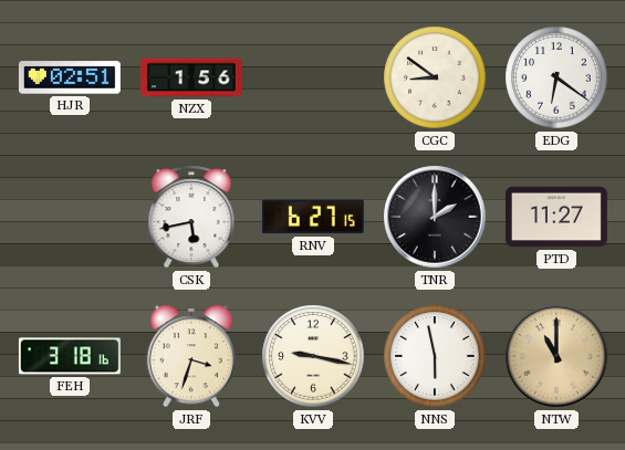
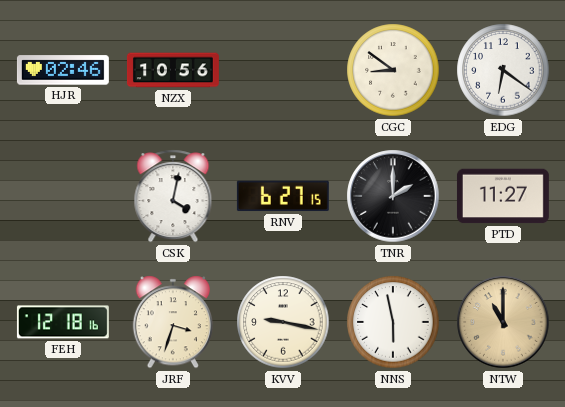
HJR: 02:51 -> 02:46 (63, 70)
NZX: 1:56 -> 10:56 (173, 70)
CSK: 5:43 -> 4:02 (173, 196)
FEH: 3:18 -> 12:18 (63, 322)
